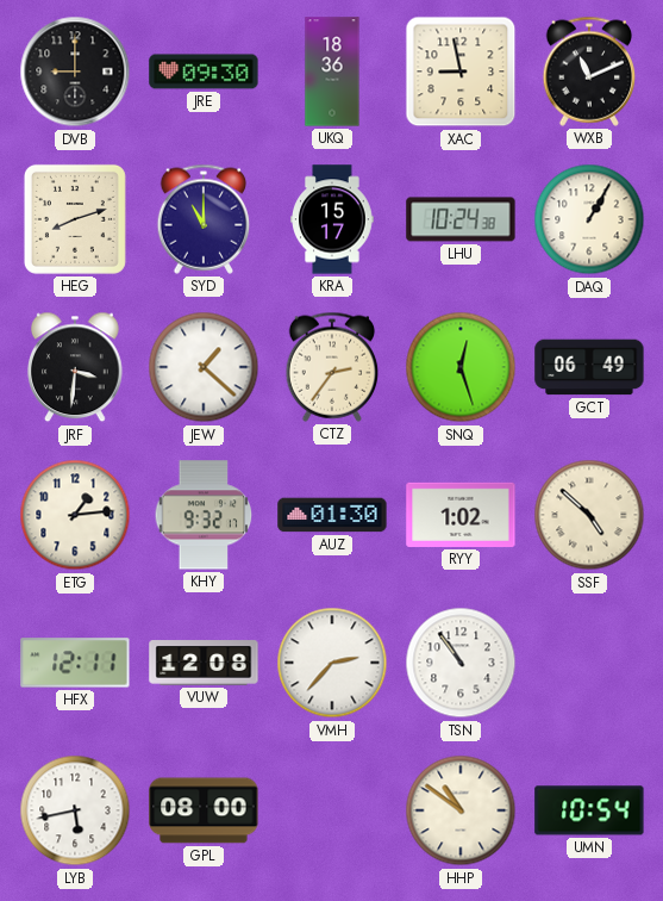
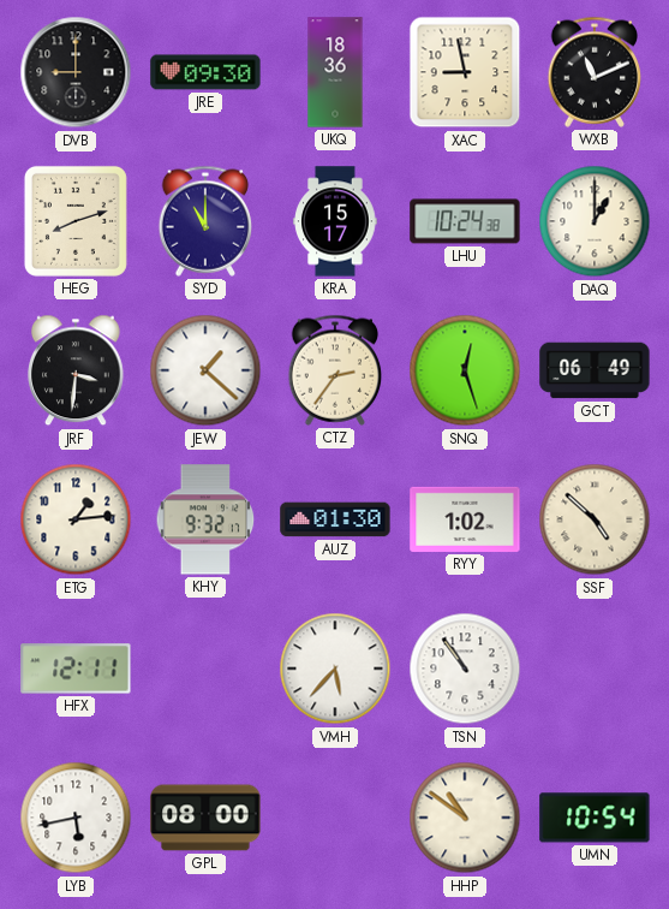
DAQ: 1:05 -> 1:00 (595, 221)
VUW: 12:08 -> none (204, 663)
VMH: 2:37 -> 5:37 (335, 669)
